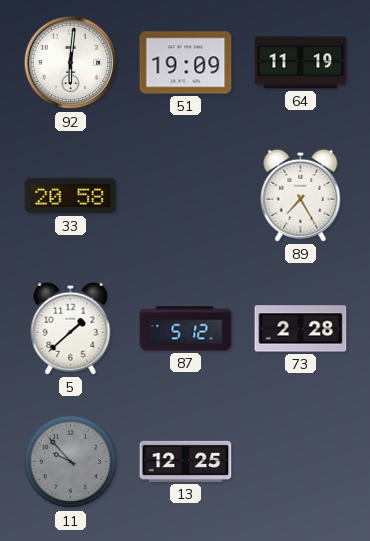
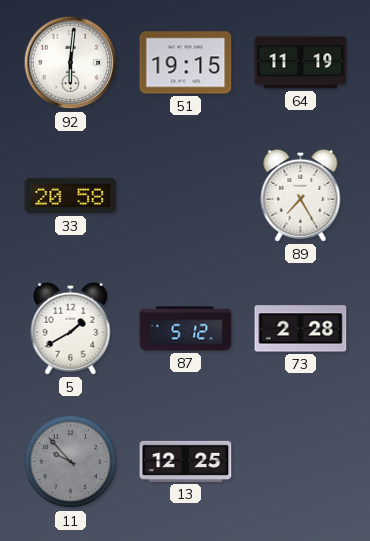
51: 19:09 -> 19:15 (186, 63)
5: 1:38 -> 1:40 (71, 328)
